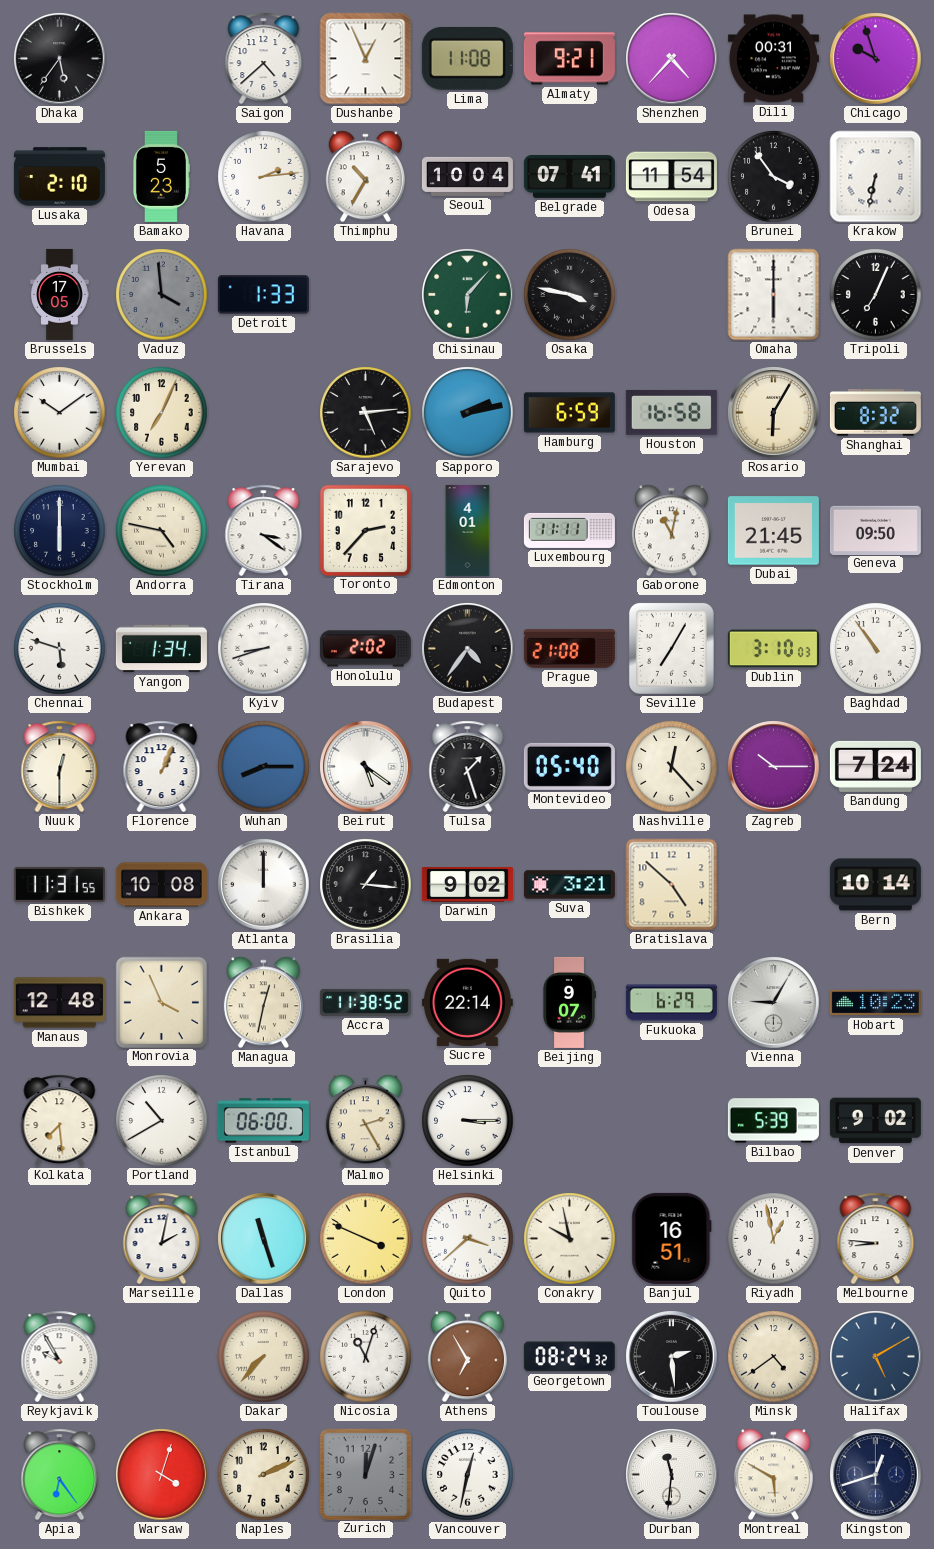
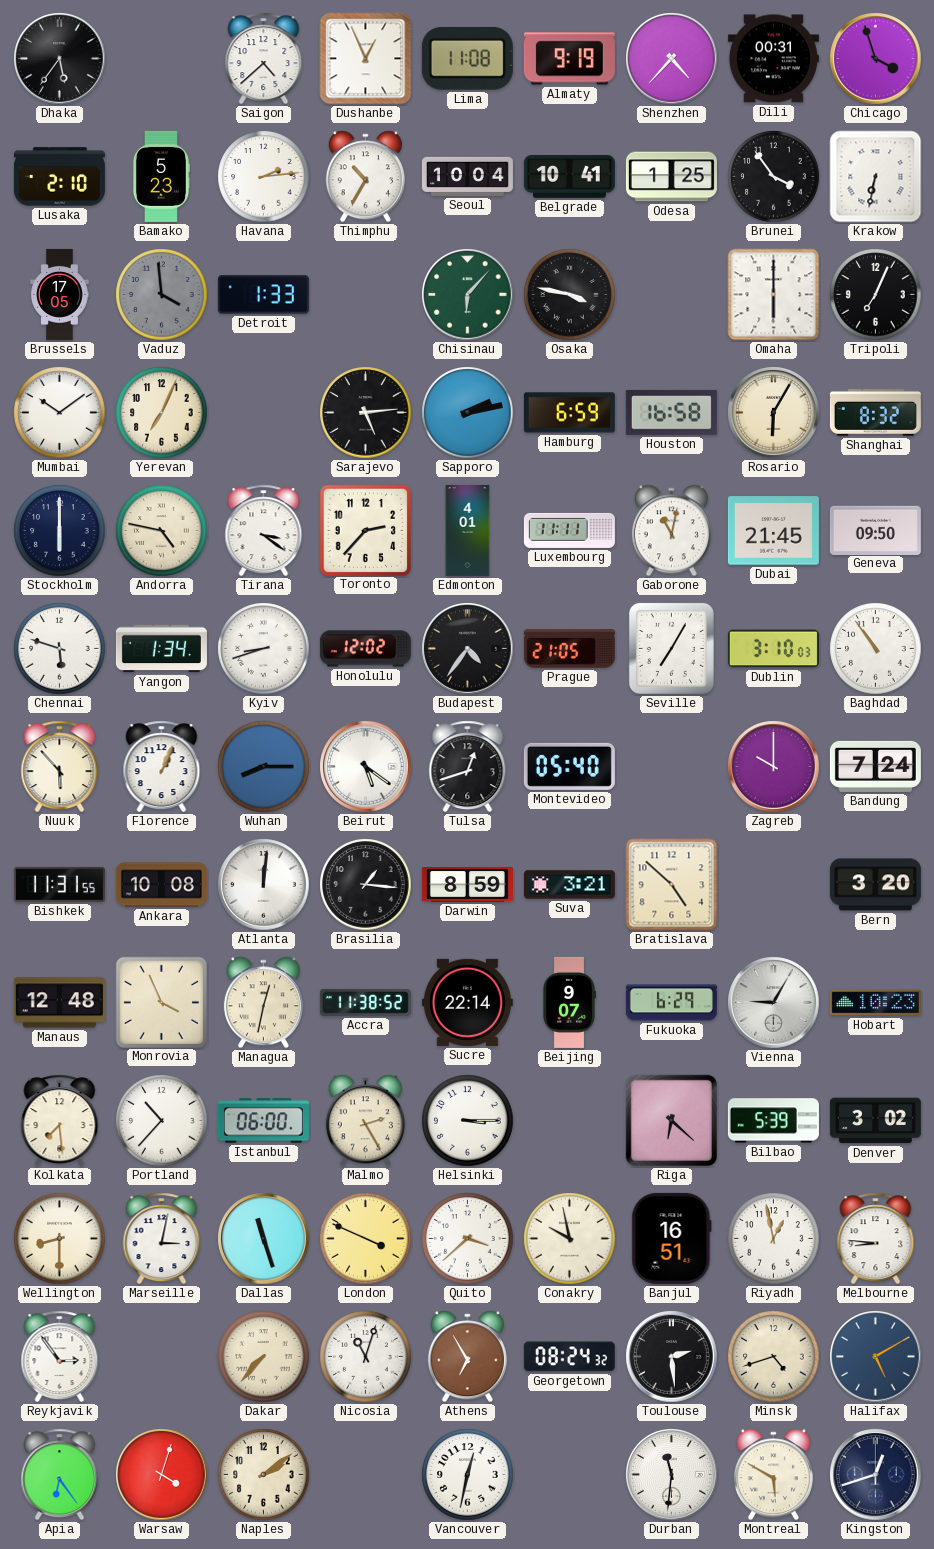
Almaty: 9:21 -> 9:19 (569, 59)
Chicago: 9:57 -> 3:57 (876, 59)
Belgrade: 07:41 -> 10:41 (569, 177)
Odesa: 11:54 -> 1:25 (671, 177)
Honolulu: 2:02 -> 12:02 (365, 649)
Prague: 21:08 -> 21:05 (569, 649)
Nuuk: 12:30 -> 5:53 (60, 767)
Tulsa: 1:27 -> 12:42 (468, 767)
Nashville: 12:23 -> none (672, 767)
Zagreb: 10:15 -> 10:00 (774, 767)
Atlanta: 12:00 -> 12:01 (264, 885)
Darwin: 9:02 -> 8:59 (467, 885)
Bern: 10:14 -> 3:20 (875, 885)
Portland: 10:40 -> 10:37 (162, 1121)
Riga: none -> 6:22 (671, 1120)
Denver: 9:02 -> 3:02 (875, 1121)
Wellington: none -> 8:30 (60, 1239)
Marseille: 2:02 -> 3:02 (162, 1239)
Reykjavik: 9:55 -> 2:54 (60, 1357)
Minsk: 4:39 -> 4:42 (774, 1357)
Naples: 2:11 -> 2:09 (264, 1475)
Zurich: 12:03 -> none (365, 1474)
